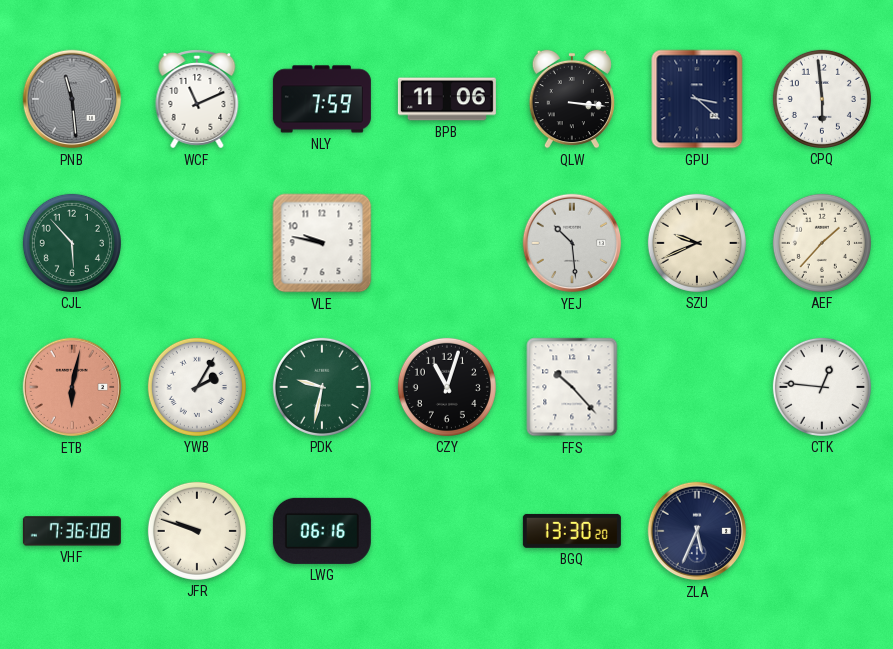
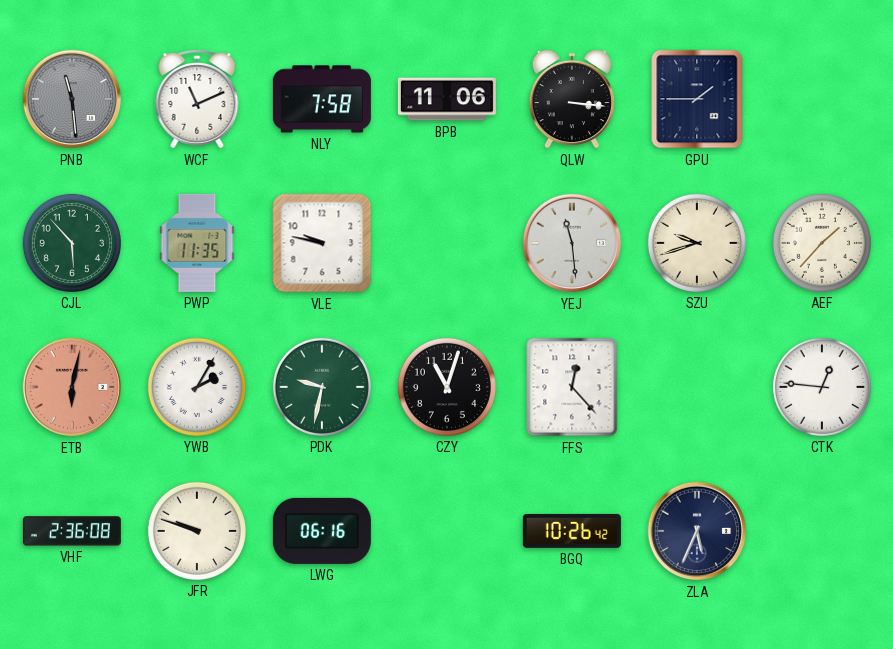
NLY: 7:59 -> 7:58 (322, 99)
GPU: 3:22 -> 1:45 (697, 99)
CPQ: 5:59 -> none (822, 99)
PWP: none -> 11:35 (197, 243)
YEJ: 10:29 -> 11:29 (572, 243)
SZU: 9:41 -> 9:42 (697, 243)
FFS: 10:23 -> 12:23 (572, 387)
VHF: 7:36 -> 2:36 (72, 531)
BGQ: 13:30 -> 10:26 (572, 531)
